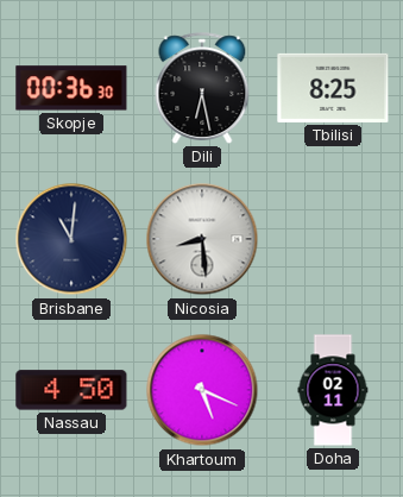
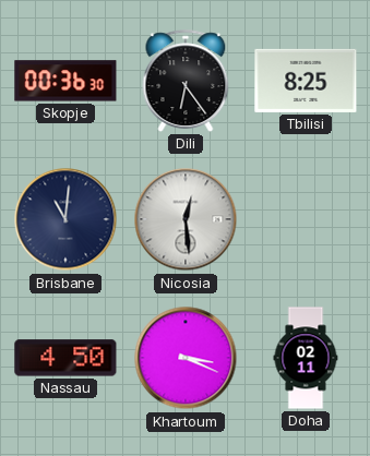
Dili: 6:28 -> 6:24 (186, 81)
Nicosia: 8:29 -> 12:29 (186, 219)
Khartoum: 5:19 -> 3:19 (186, 358)
